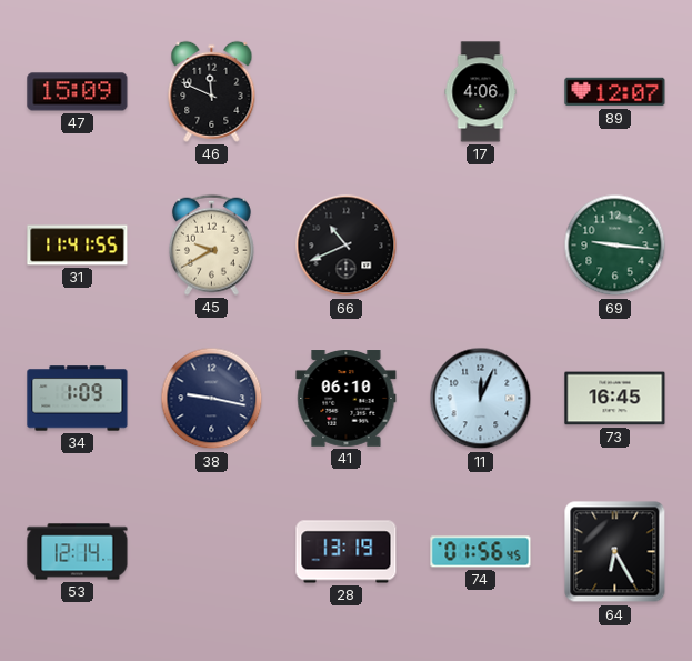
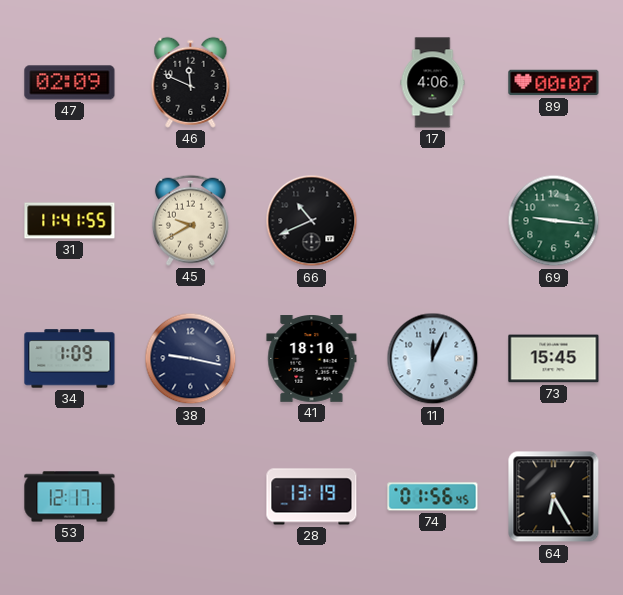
47: 15:09 -> 02:09 (70, 83)
89: 12:07 -> 00:07 (554, 83)
41: 06:10 -> 18:10 (312, 359)
73: 16:45 -> 15:45 (554, 359)
53: 12:14 -> 12:17 (70, 497)
